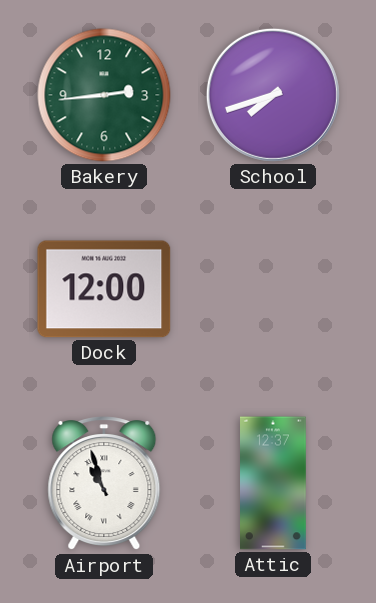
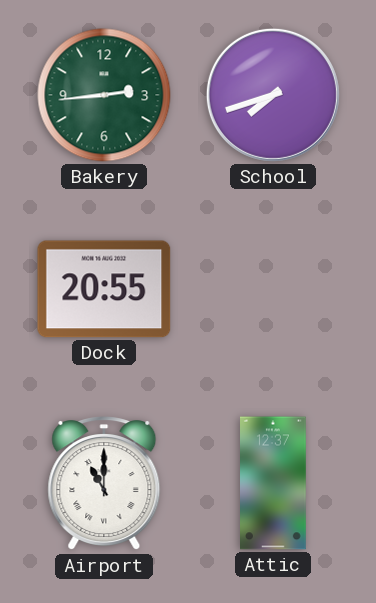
Dock: 12:00 -> 20:55 (104, 289)
Airport: 10:57 -> 11:00 (104, 484)
